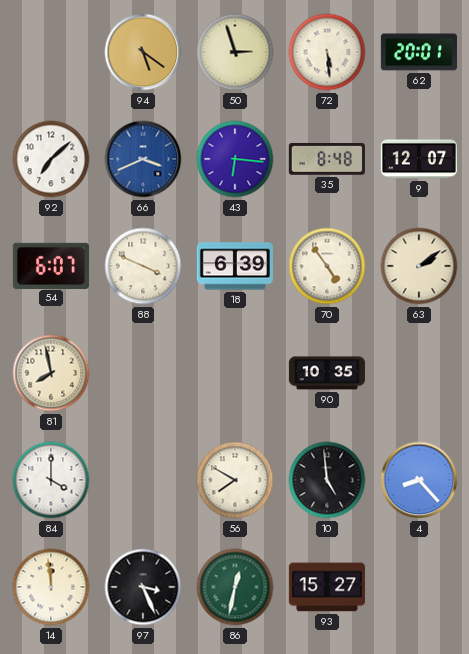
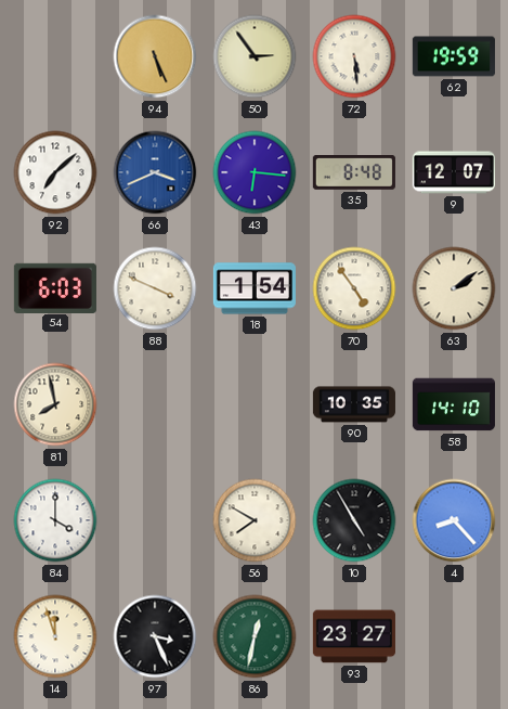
94: 5:21 -> 5:26 (155, 56)
50: 2:57 -> 2:54 (255, 56)
62: 20:01 -> 19:59 (454, 56)
54: 6:07 -> 6:03 (55, 287)
18: 6:39 -> 1:54 (255, 288)
58: none -> 14:10 (454, 404)
10: 4:59 -> 4:55 (354, 520)
14: 11:59 -> 11:57 (55, 636)
93: 15:27 -> 23:27 (354, 636)
